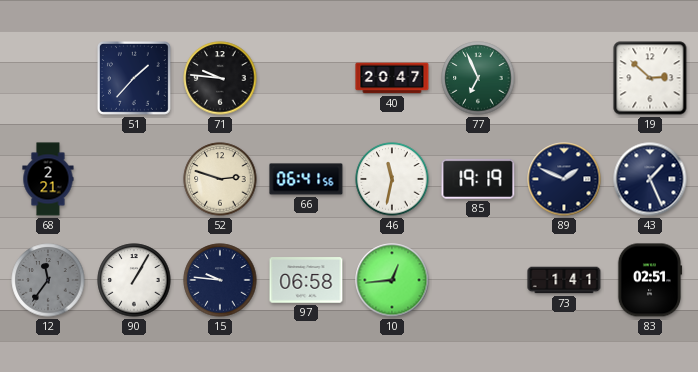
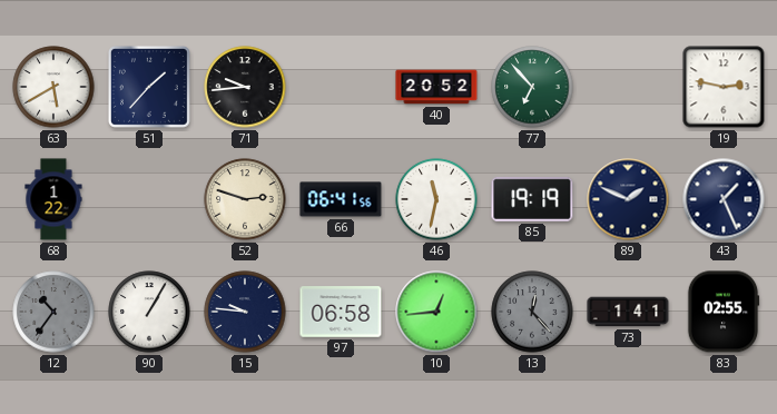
63: none -> 5:40 (53, 87)
71: 9:46 -> 9:44 (245, 87)
40: 20:47 -> 20:52 (436, 87)
77: 6:56 -> 6:53 (532, 87)
19: 2:52 -> 2:47 (724, 87)
68: 2:21 -> 1:22 (53, 199)
12: 11:36 -> 10:36 (53, 312)
13: none -> 12:23 (532, 312)
83: 02:51 -> 02:55 (724, 312)
